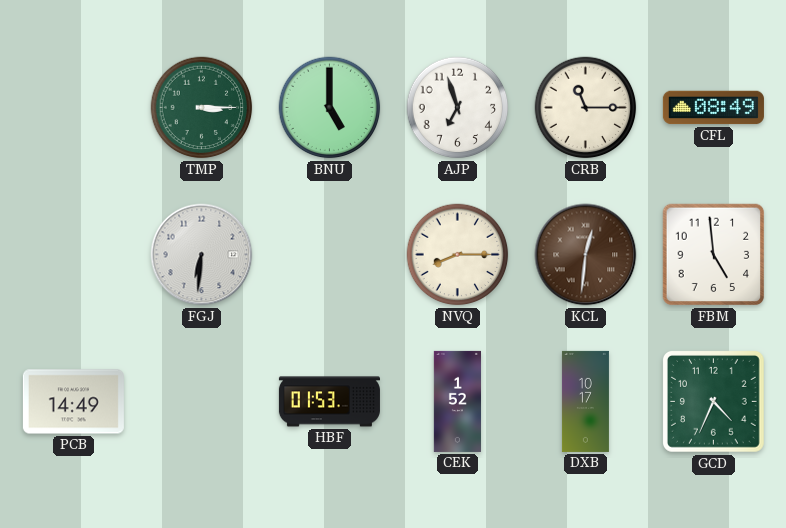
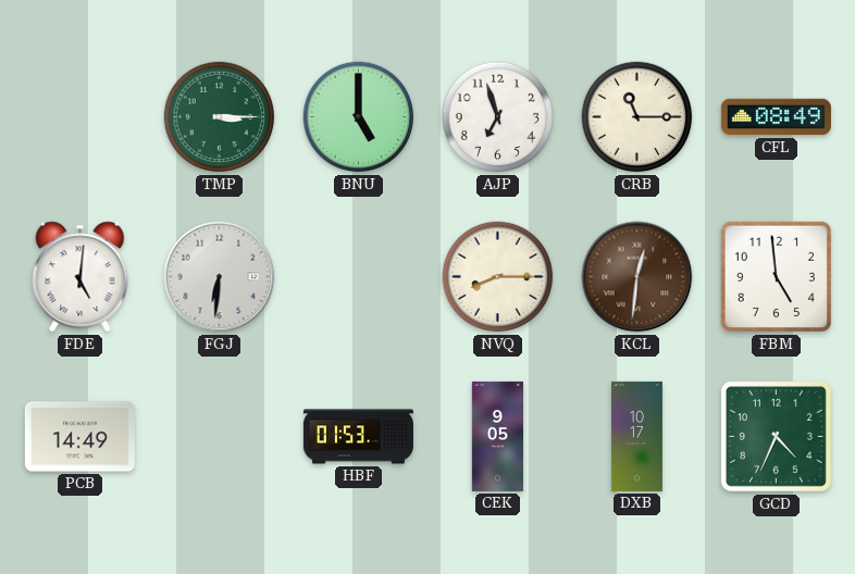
FDE: none -> 5:01 (80, 277)
CEK: 1:52 -> 9:05 (497, 436)
